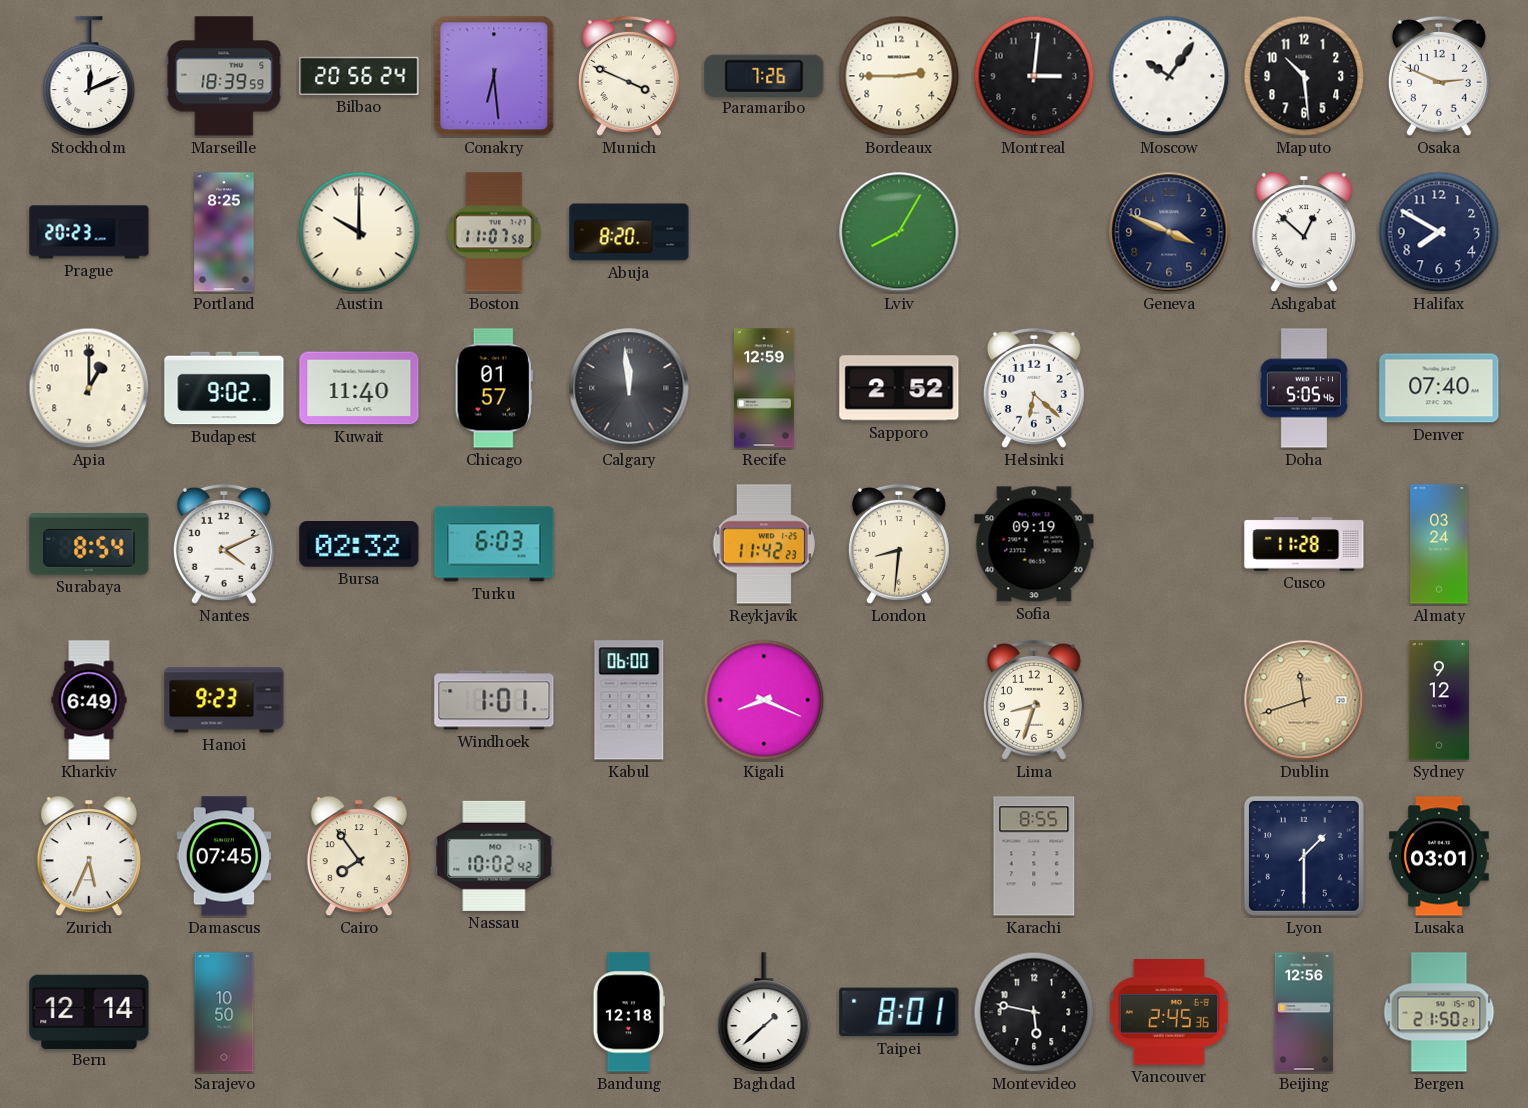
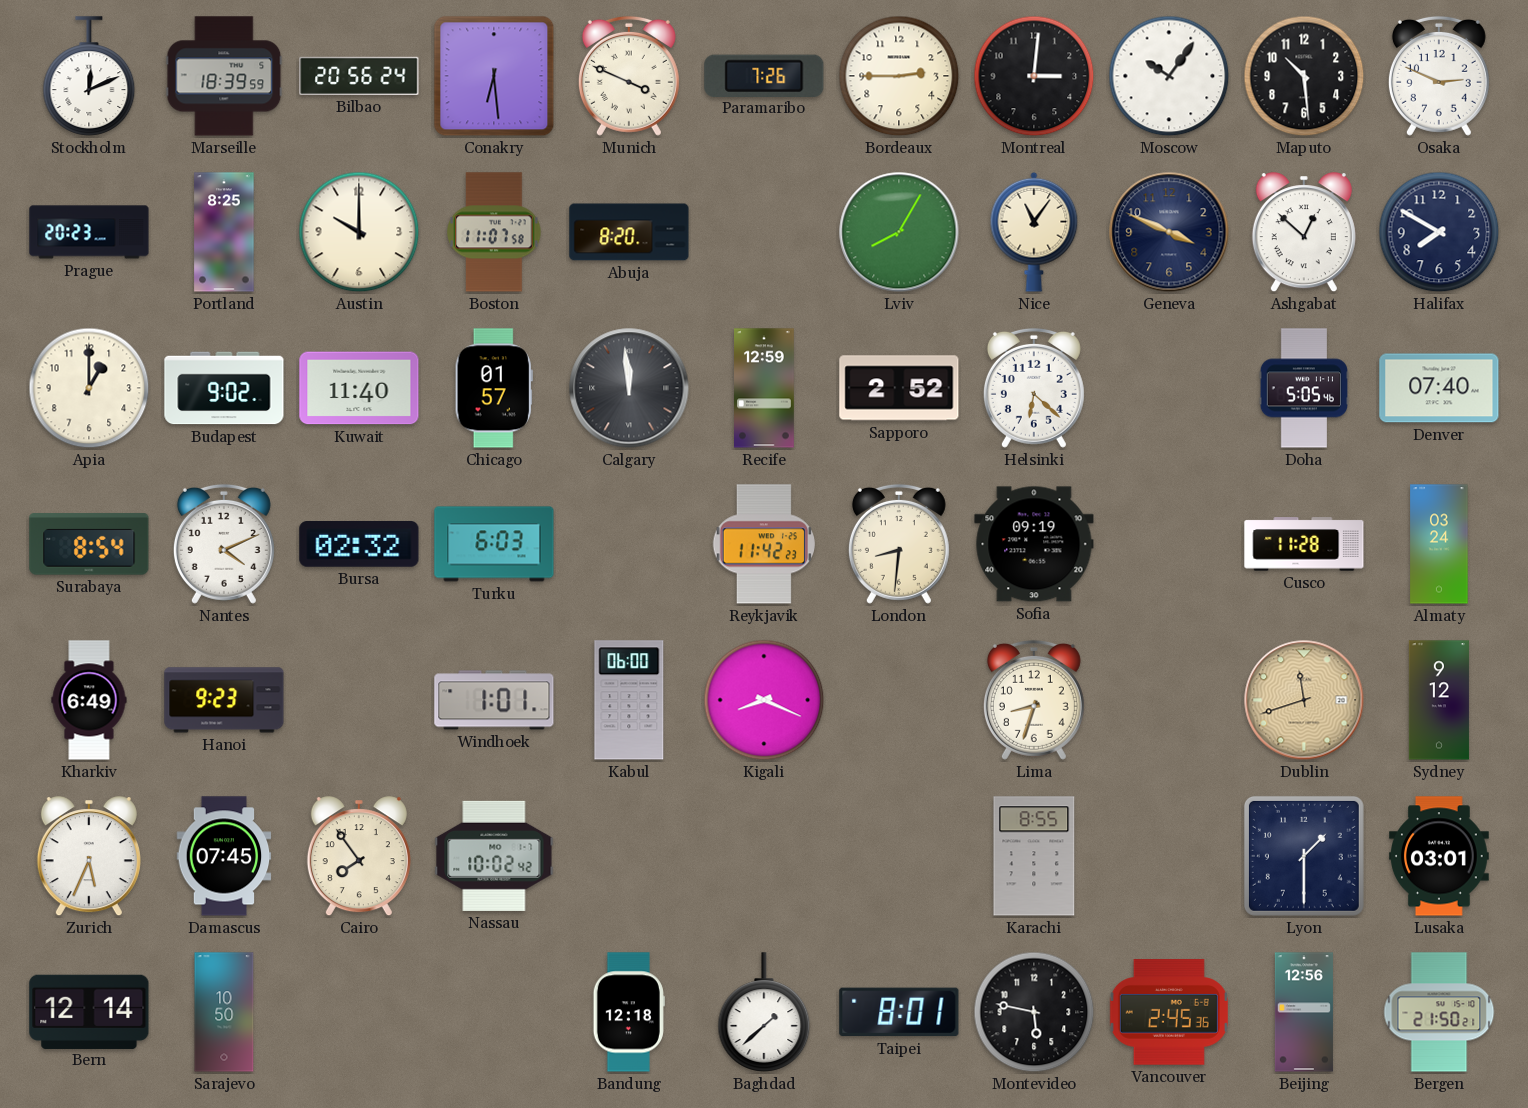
Nice: none -> 11:06 (1034, 232)
